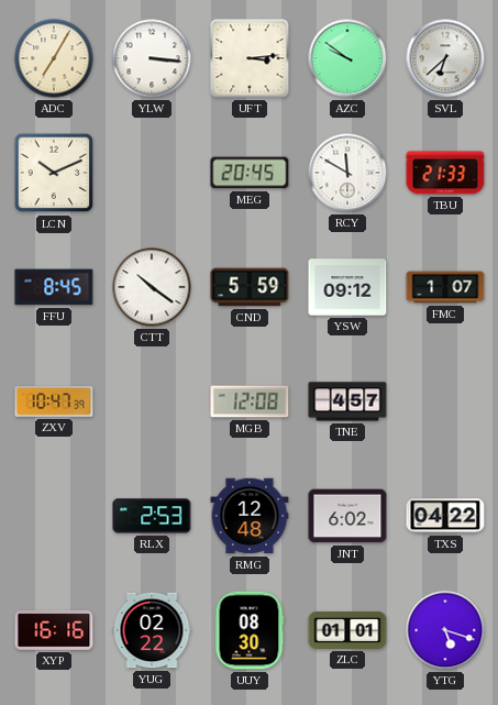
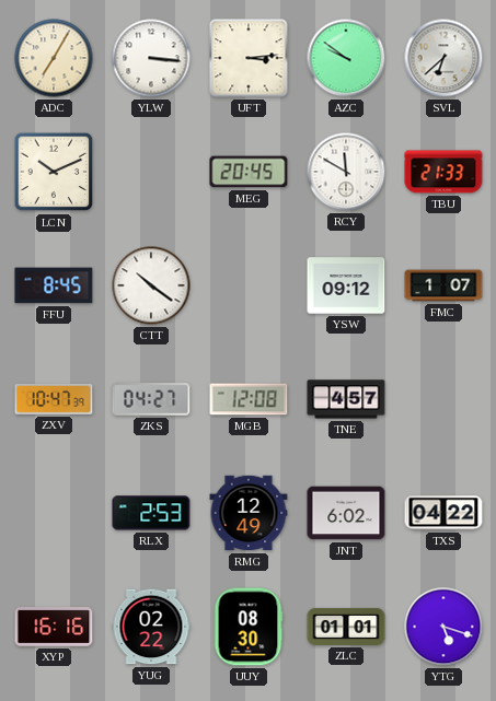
CND: 5:59 -> none (250, 287)
ZKS: none -> 04:27 (151, 399)
RMG: 12:48 -> 12:49 (249, 513)
